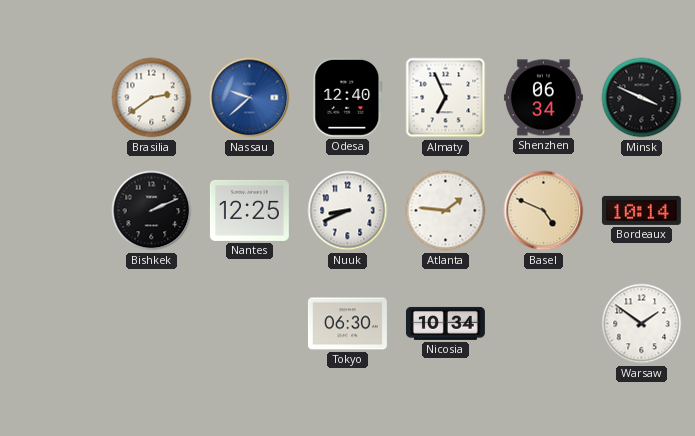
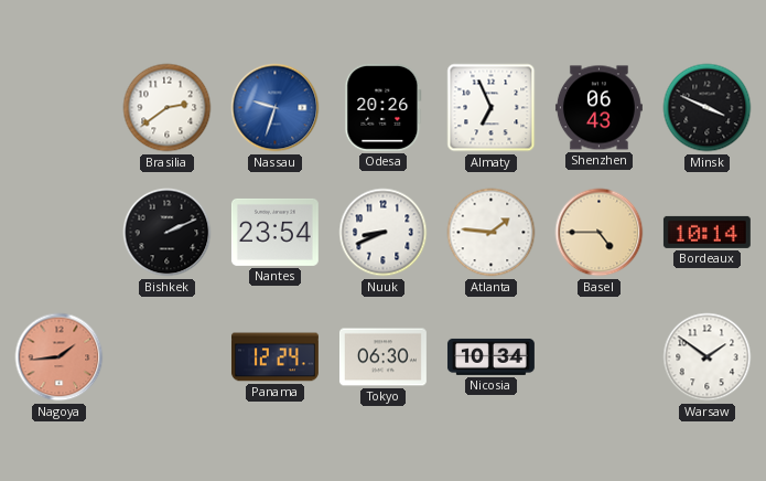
Nassau: 9:38 -> 9:33 (276, 108)
Odesa: 12:40 -> 20:26 (384, 107)
Shenzhen: 06:34 -> 06:43 (598, 108)
Nantes: 12:25 -> 23:54 (274, 232)
Basel: 4:49 -> 4:45 (600, 233)
Nagoya: none -> 1:44 (60, 357)
Panama: none -> 12:24 (274, 357)
